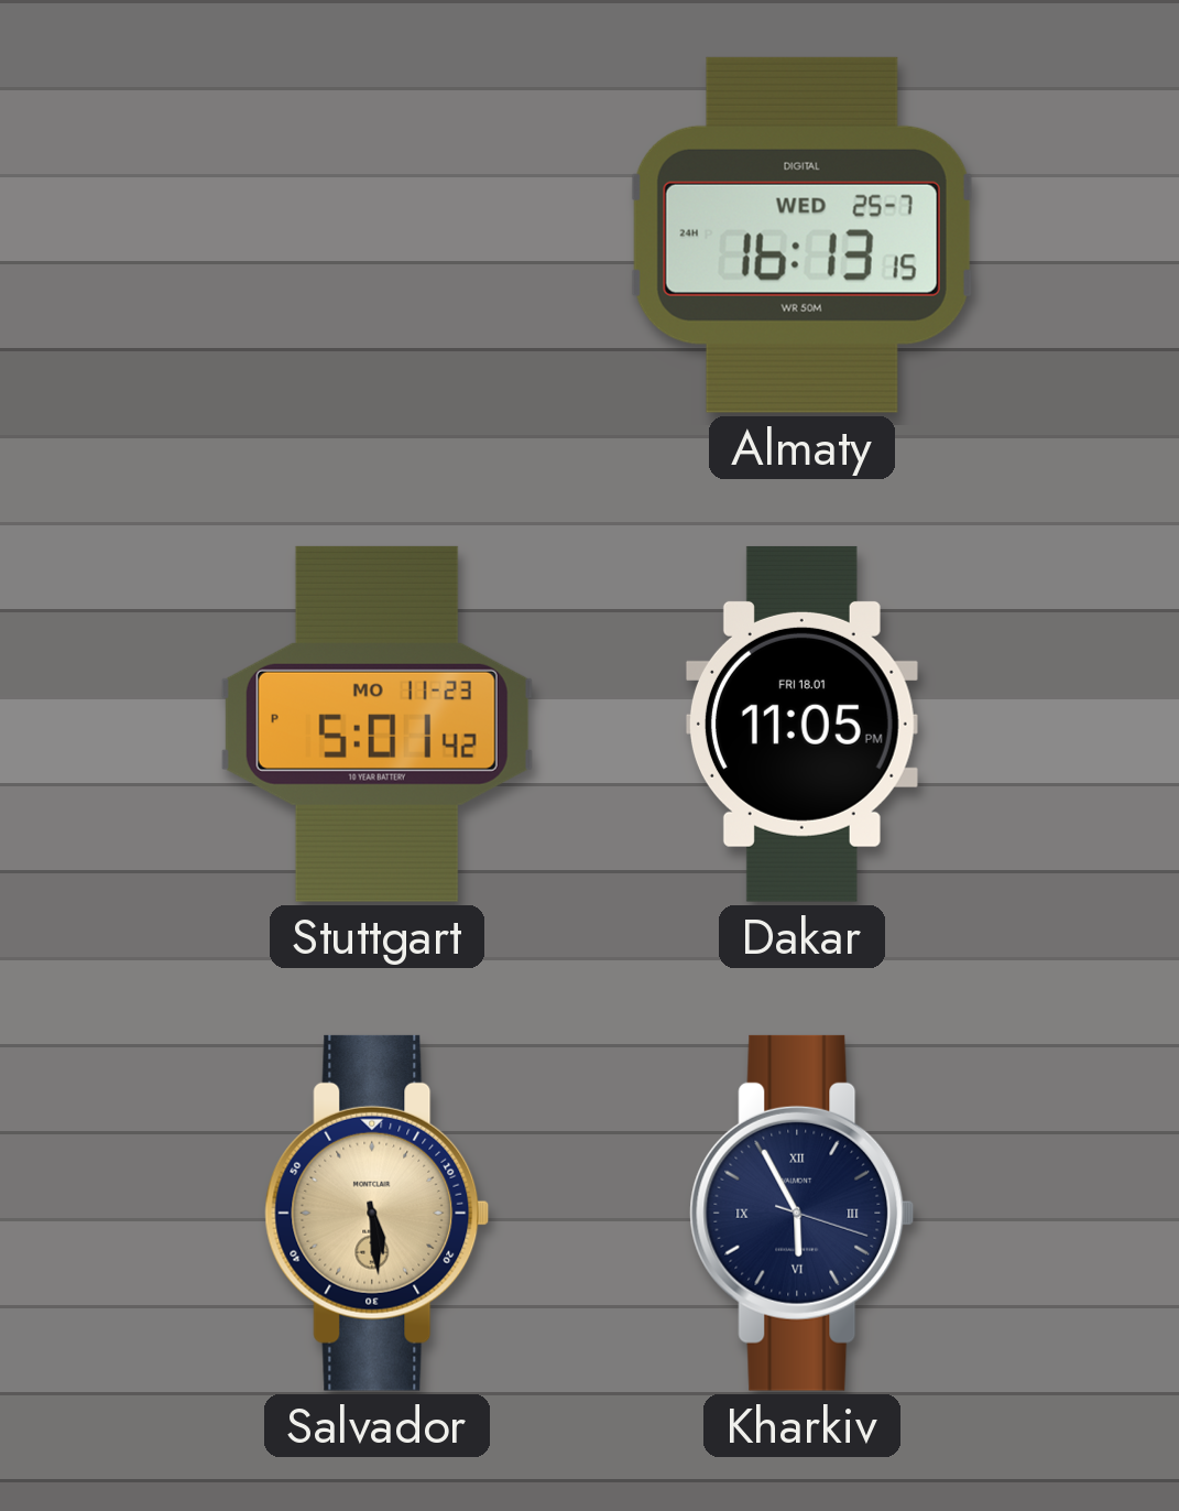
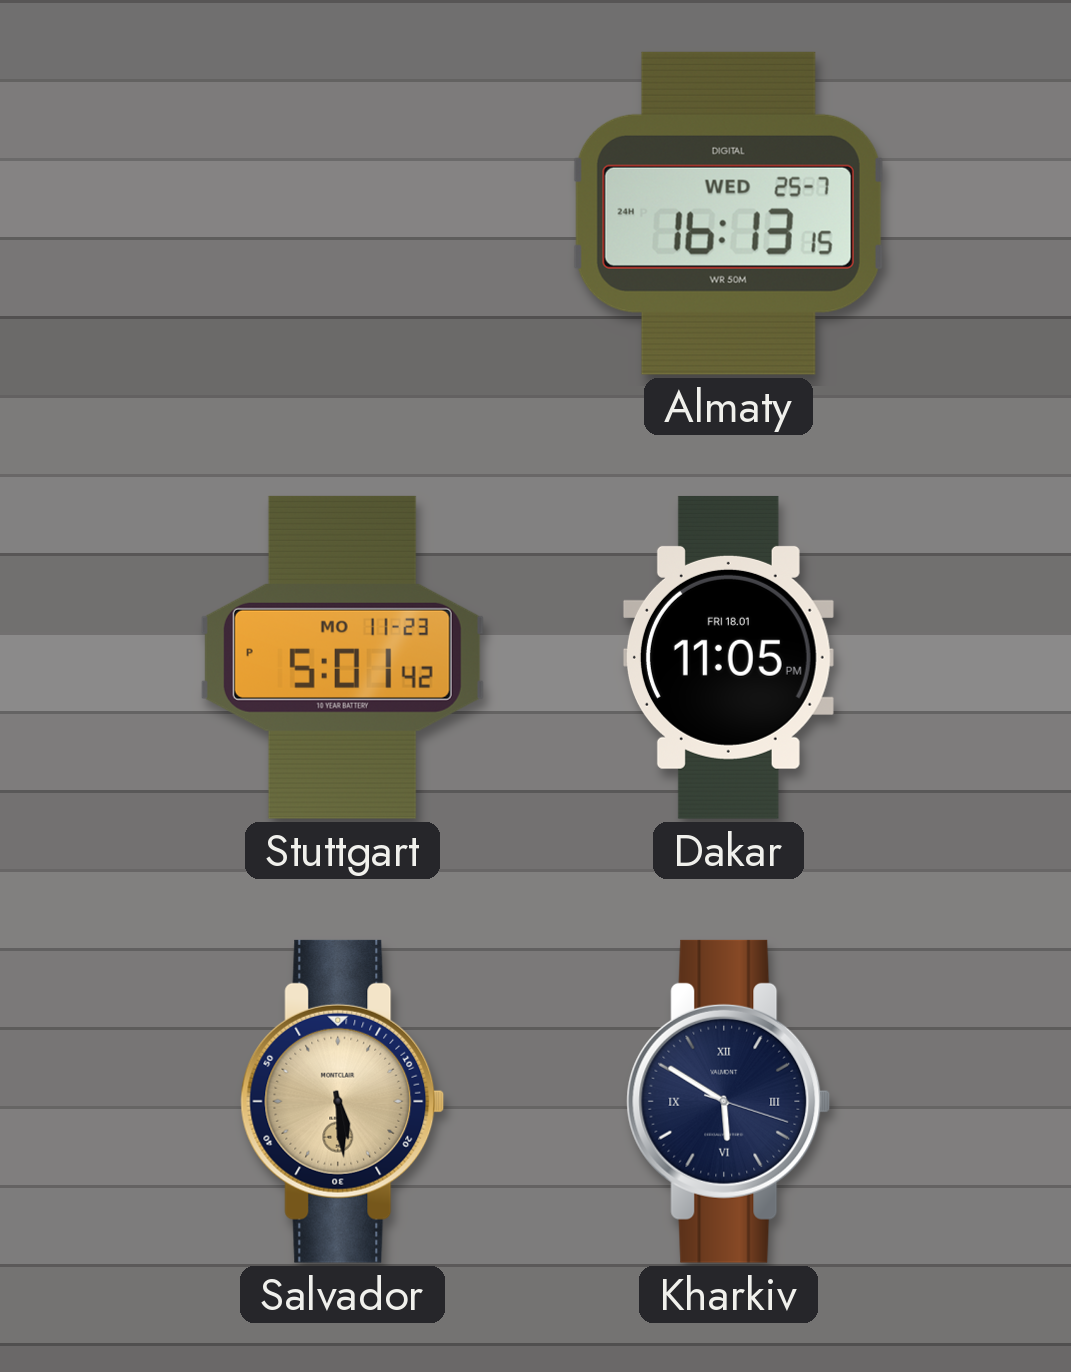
Kharkiv: 5:55 -> 5:50 (729, 1101)
